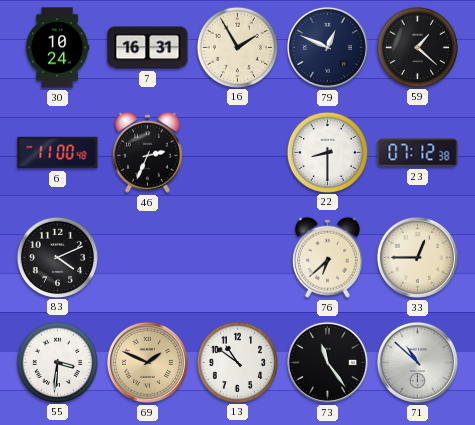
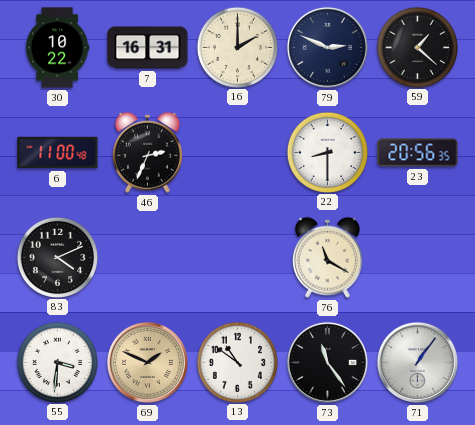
30: 10:24 -> 10:22 (57, 48)
16: 1:55 -> 2:00 (237, 47)
79: 12:49 -> 2:49 (327, 47)
23: 07:12 -> 20:56 (418, 153)
76: 6:38 -> 11:20 (327, 257)
33: 12:45 -> none (417, 257)
71: 10:52 -> 1:06 (417, 362)
